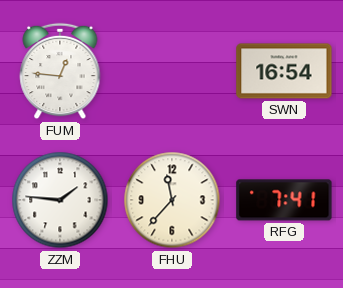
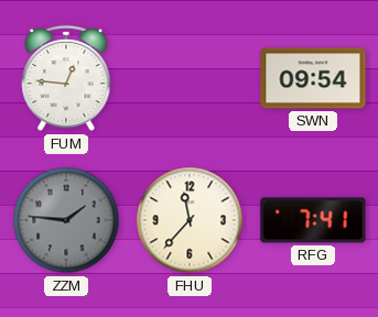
SWN: 16:54 -> 09:54 (313, 78)
ZZM dial: white -> grey (66, 220)
